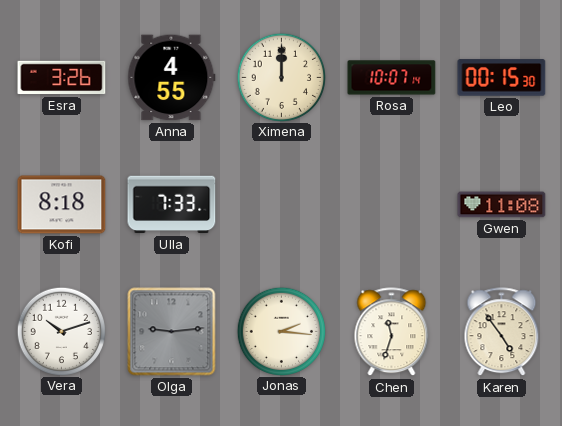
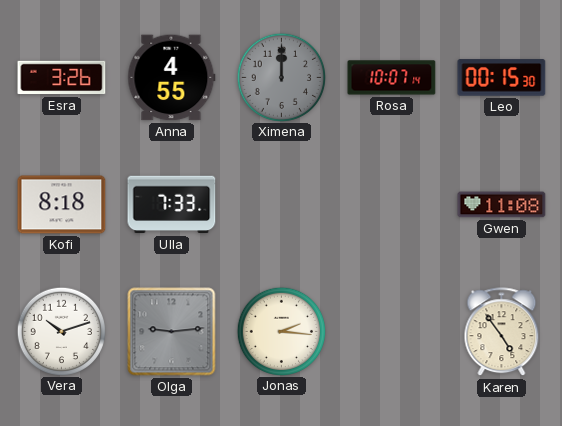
Ximena dial: cream -> grey (281, 77)
Chen: 11:33 -> none (392, 332)
